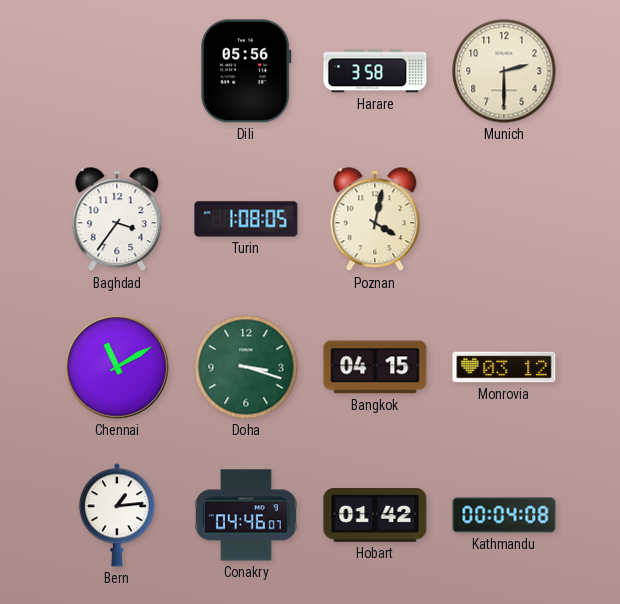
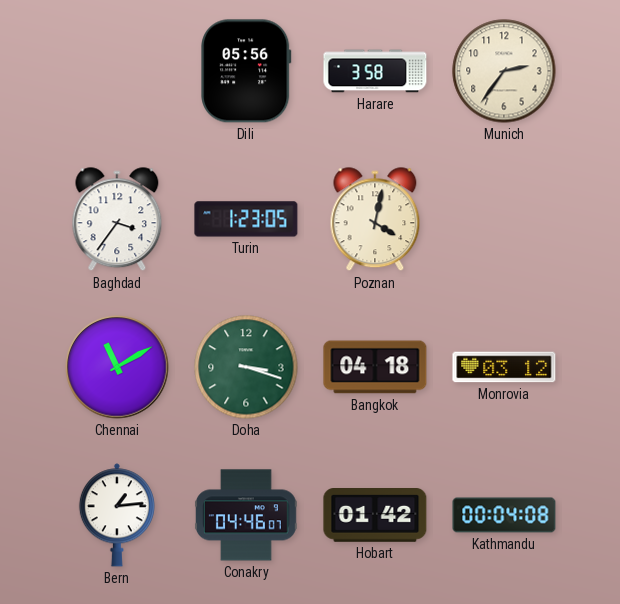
Munich: 2:30 -> 2:36 (504, 71)
Turin: 1:08 -> 1:23 (246, 219)
Bangkok: 04:15 -> 04:18 (375, 367)
